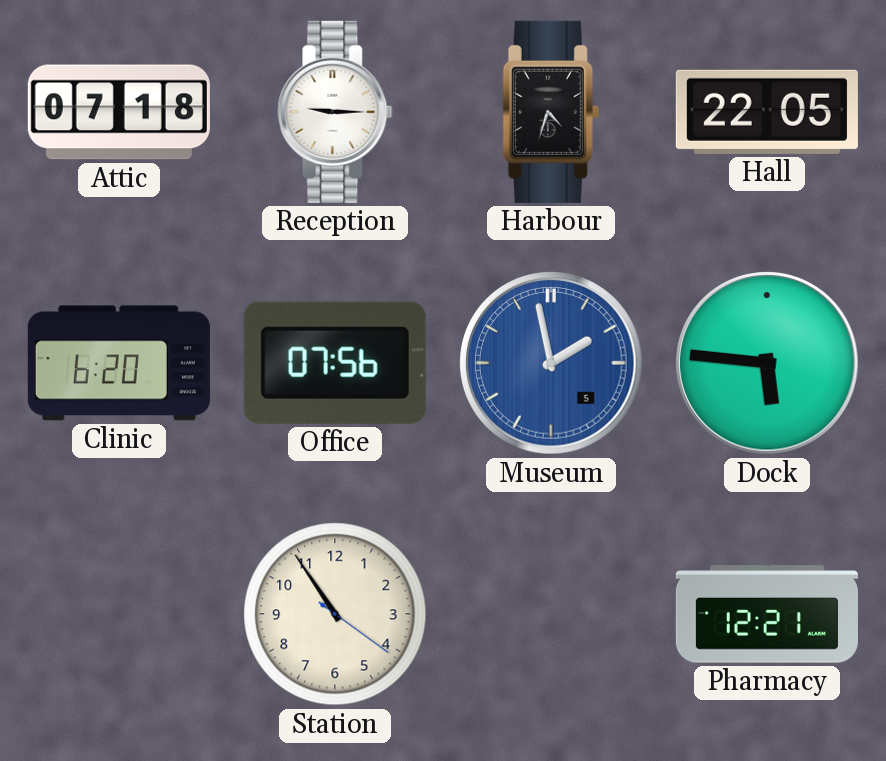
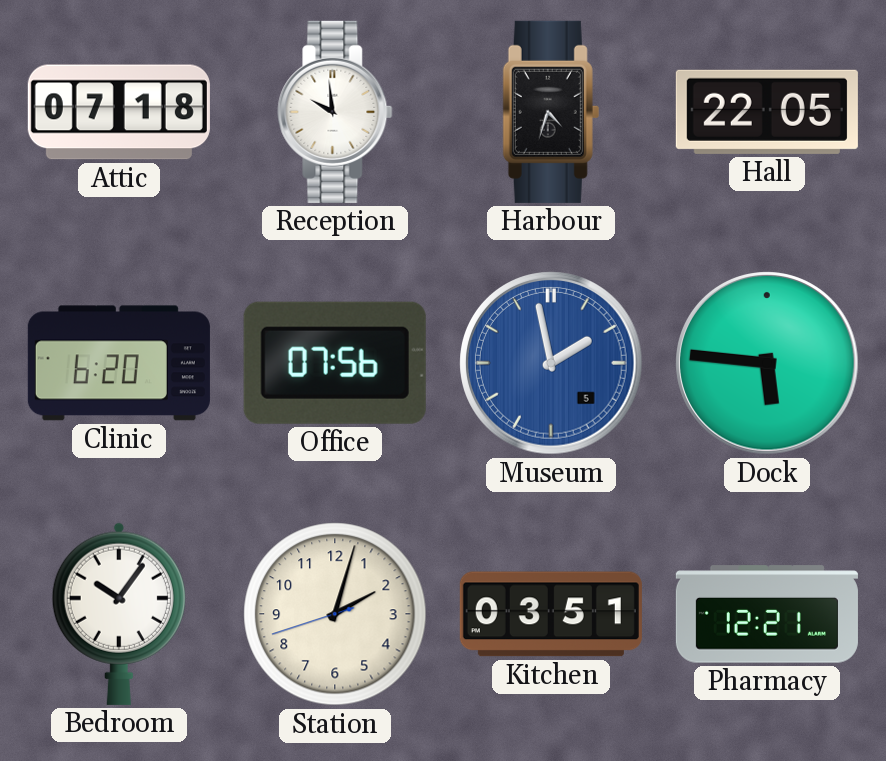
Reception: 9:15 -> 9:59 (335, 112)
Bedroom: none -> 10:06 (119, 614)
Station: 10:54 -> 2:02 (335, 614)
Kitchen: none -> 03:51 (551, 614)
